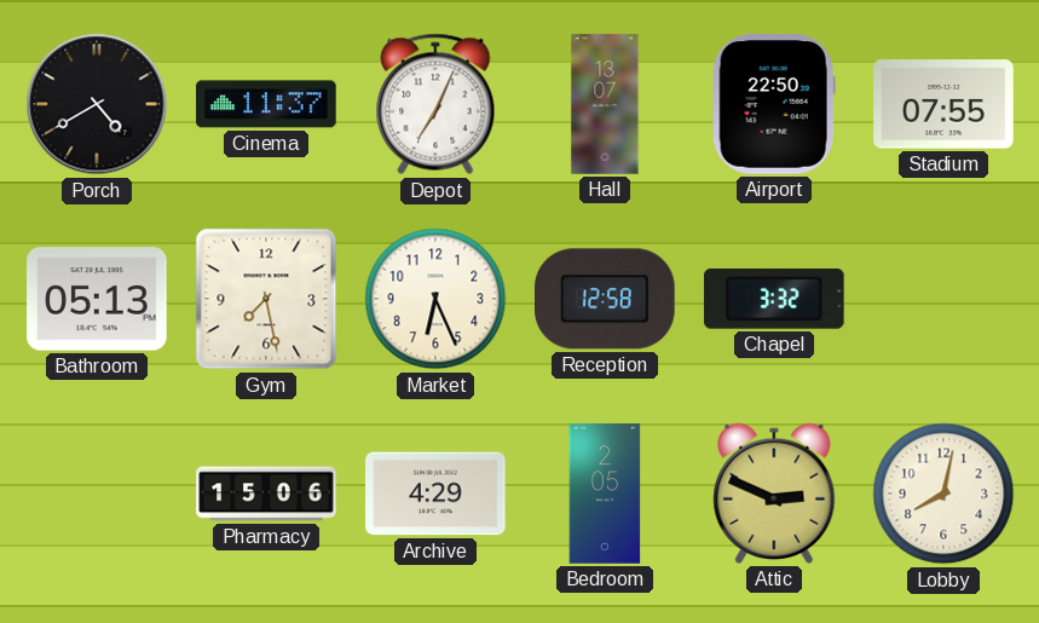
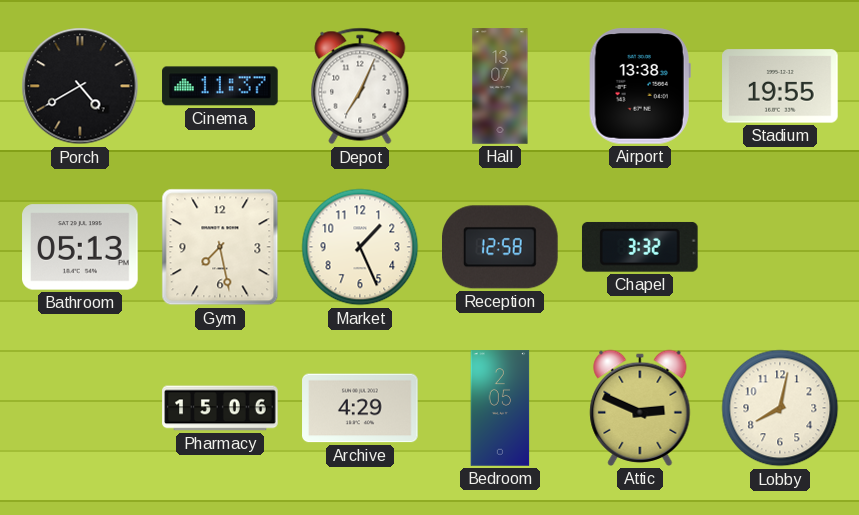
Airport: 22:50 -> 13:38 (640, 86)
Stadium: 07:55 -> 19:55 (780, 86)
Market: 6:26 -> 1:26 (360, 247)
